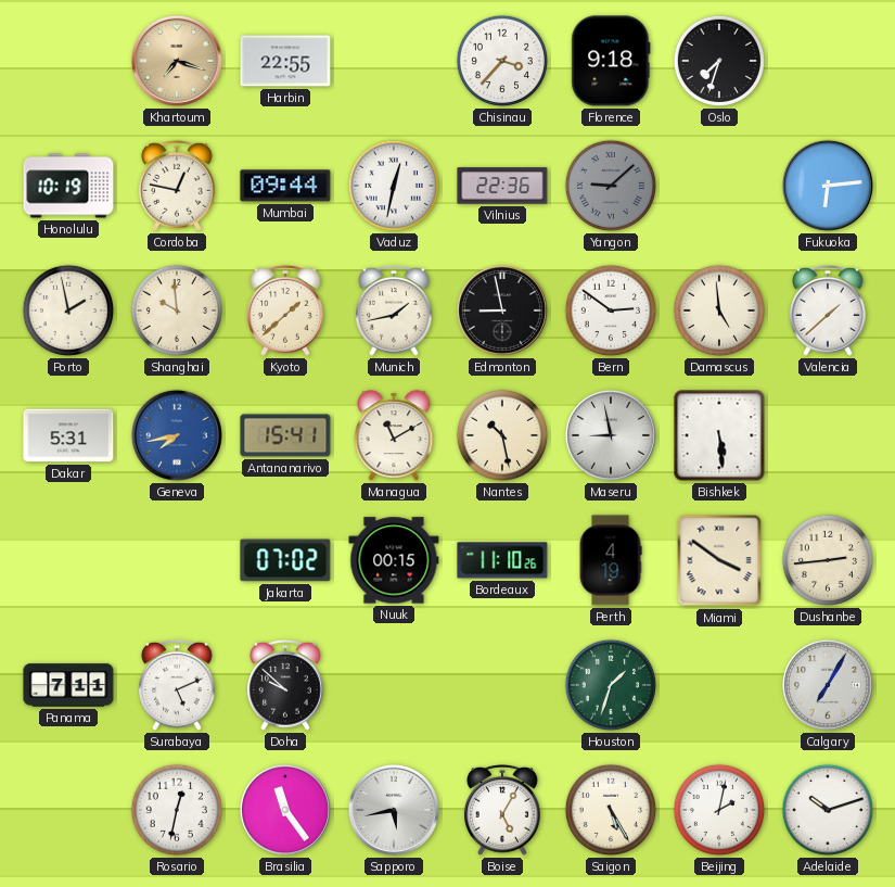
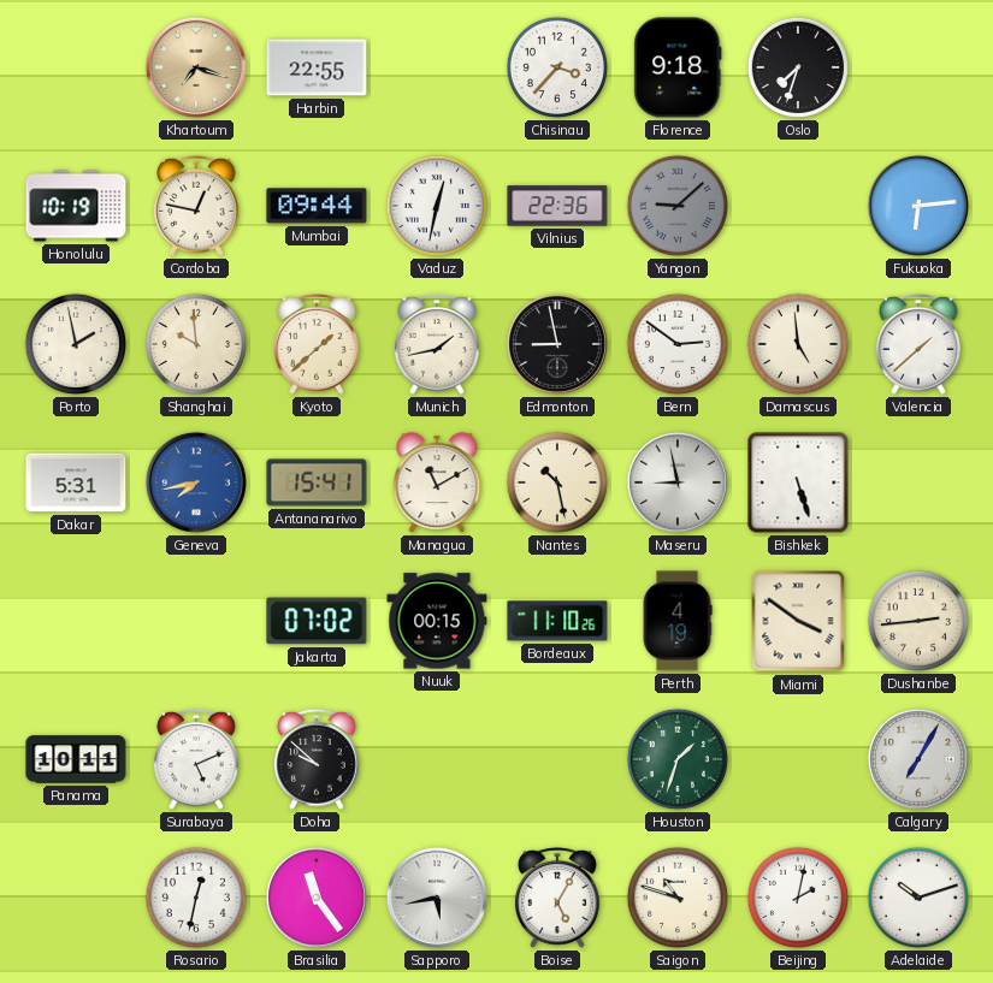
Bishkek: 5:29 -> 5:27 (798, 482)
Panama: 7:11 -> 10:11 (76, 759)
Saigon: 5:25 -> 10:48 (678, 898)
